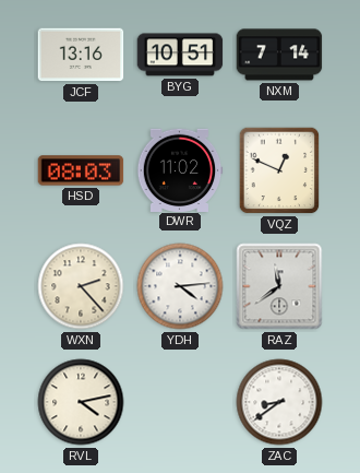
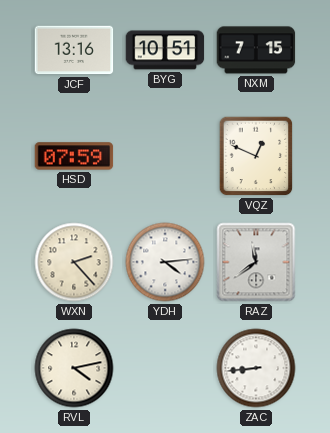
NXM: 7:14 -> 7:15 (256, 50)
HSD: 08:03 -> 07:59 (74, 156)
DWR: 11:02 -> none (180, 169)
ZAC: 8:39 -> 8:44 (256, 368)
